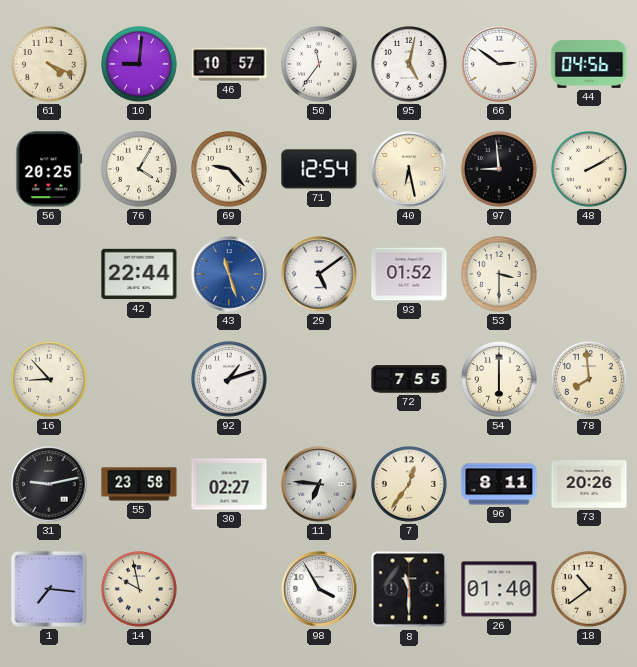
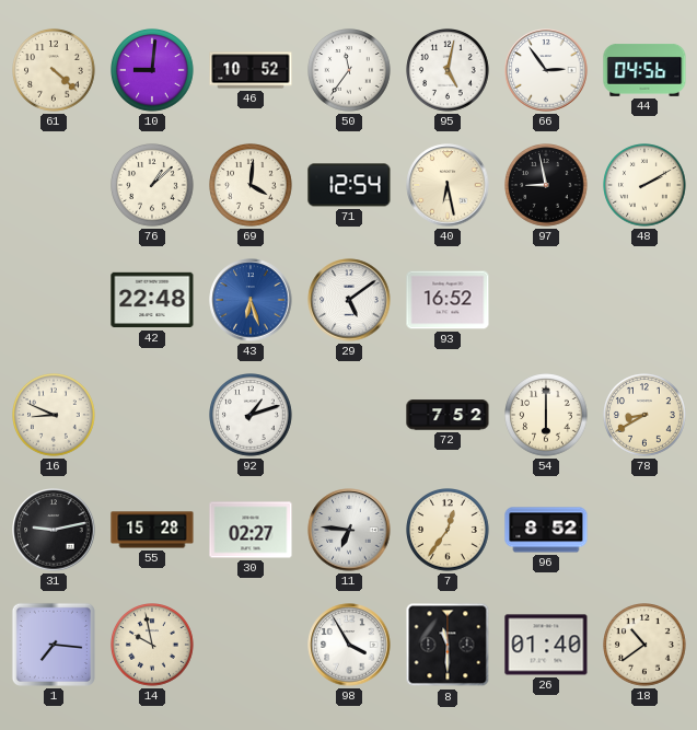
61: 4:19 -> 4:22 (55, 71)
46: 10:57 -> 10:52 (251, 70)
66: 2:51 -> 2:54 (546, 70)
56: 20:25 -> none (49, 169)
76: 4:05 -> 1:08 (153, 186)
69: 9:23 -> 4:01 (252, 186)
97: 8:59 -> 8:58 (547, 186)
42: 22:44 -> 22:48 (152, 300)
43: 11:27 -> 6:27 (251, 300)
93: 01:52 -> 16:52 (448, 300)
53: 3:30 -> none (500, 275)
16: 8:53 -> 8:49 (55, 416)
72: 7:55 -> 7:52 (448, 415)
78: 7:59 -> 8:40 (646, 416)
55: 23:58 -> 15:28 (152, 530)
96: 8:11 -> 8:52 (546, 530)
73: 20:26 -> none (589, 484)
